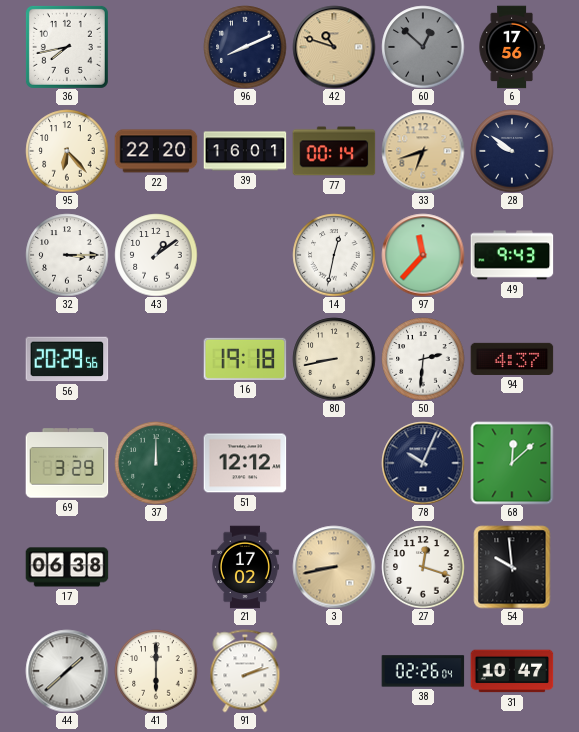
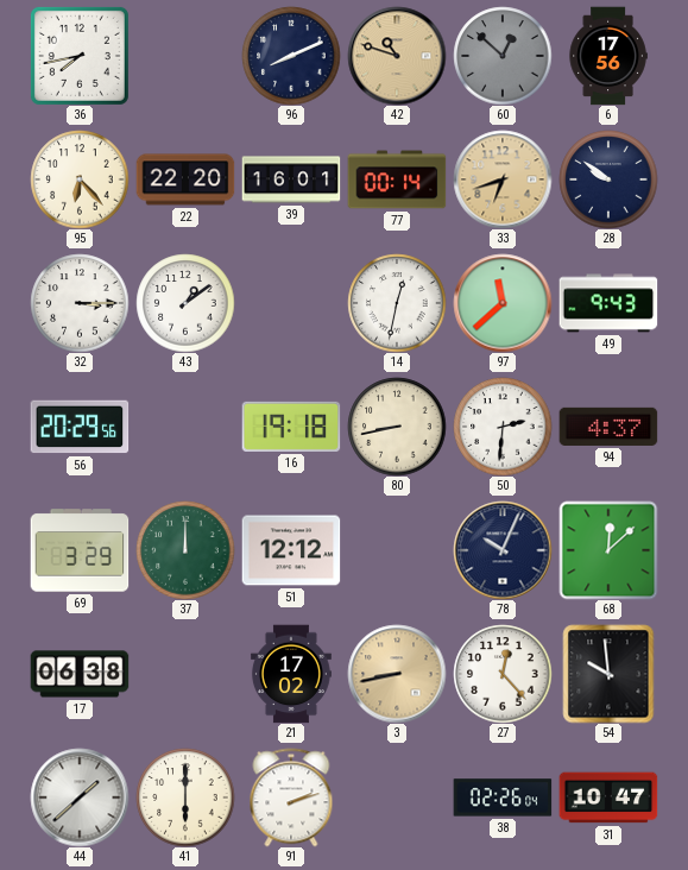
97: 11:37 -> 11:38 (503, 303)
27: 12:18 -> 12:23 (503, 674)
